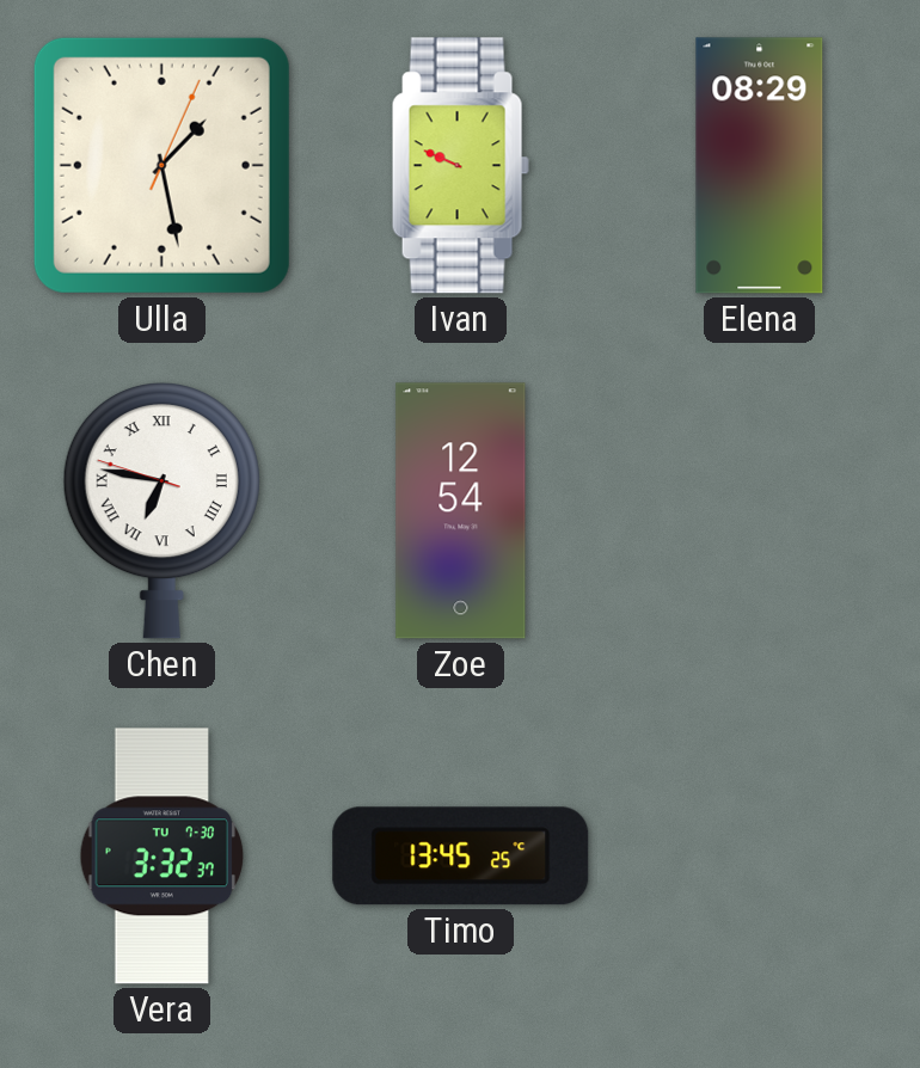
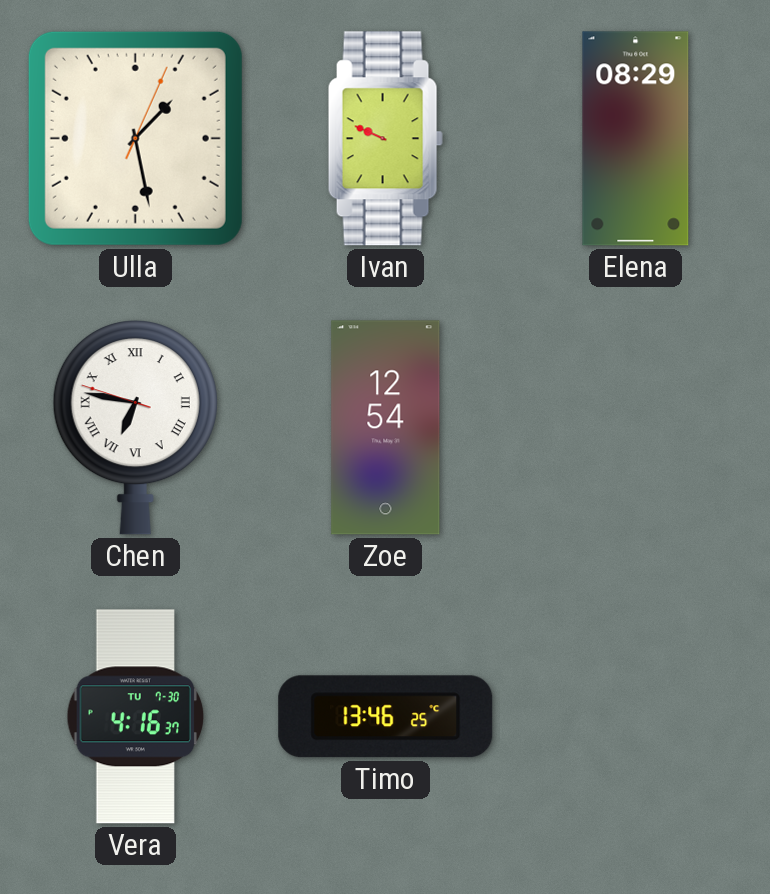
Vera: 3:32 -> 4:16 (136, 717)
Timo: 13:45 -> 13:46 (386, 717)
